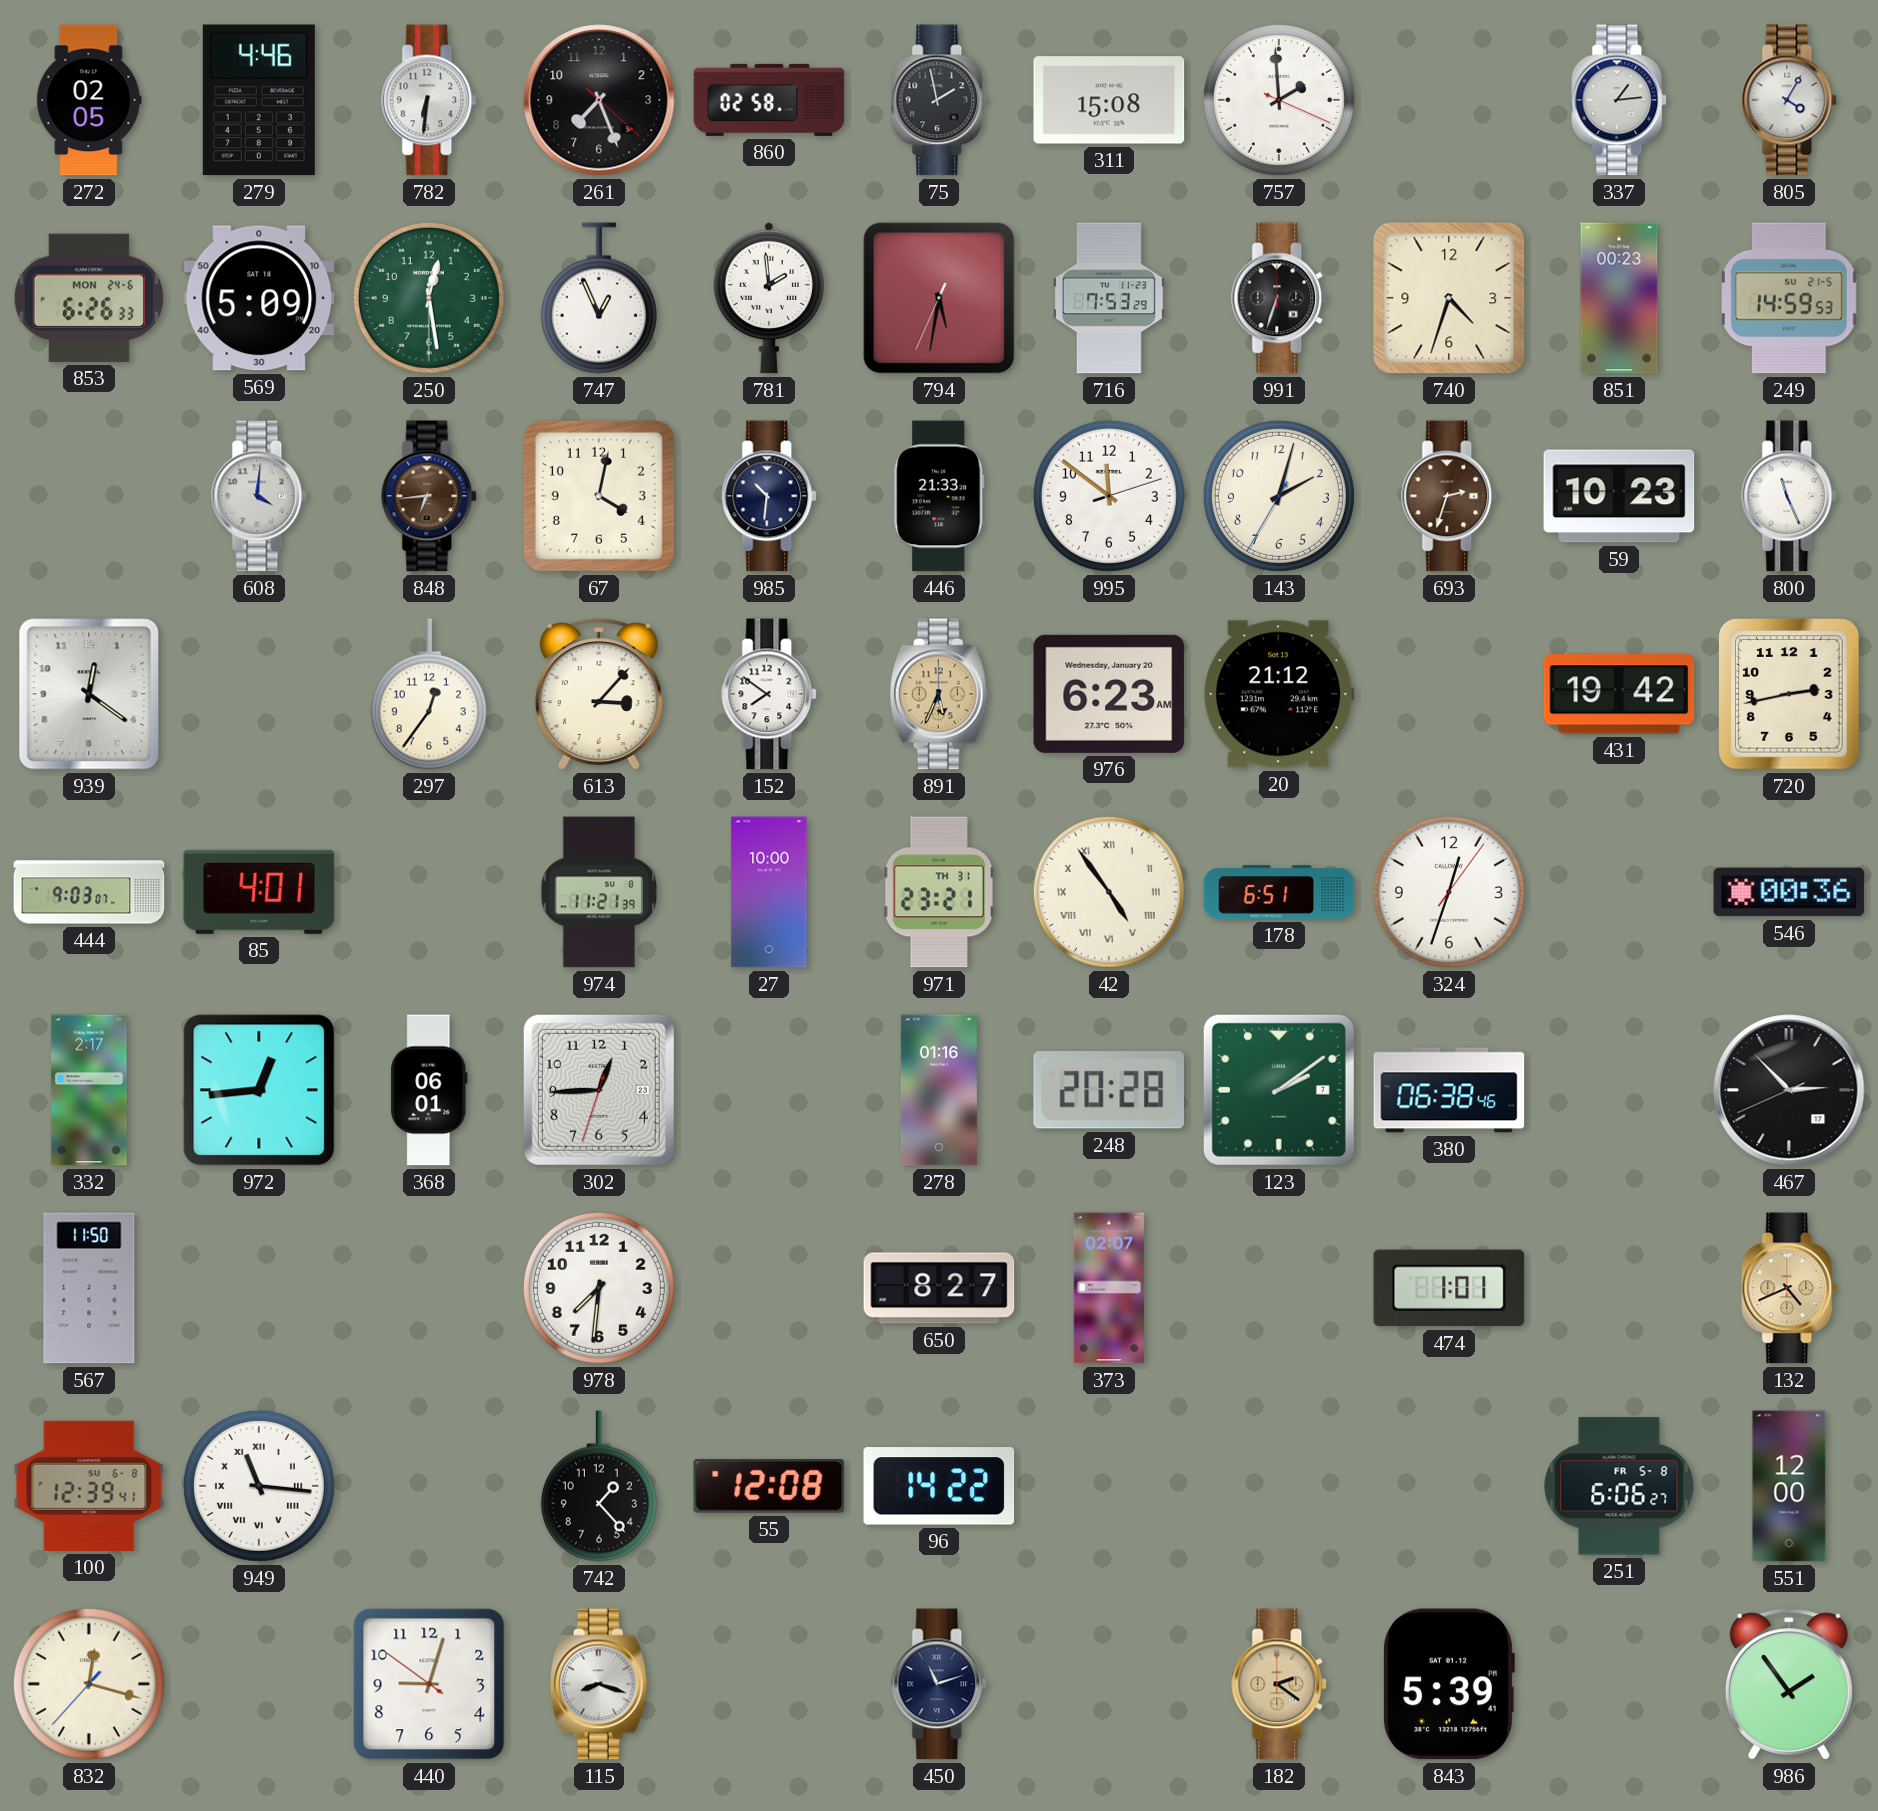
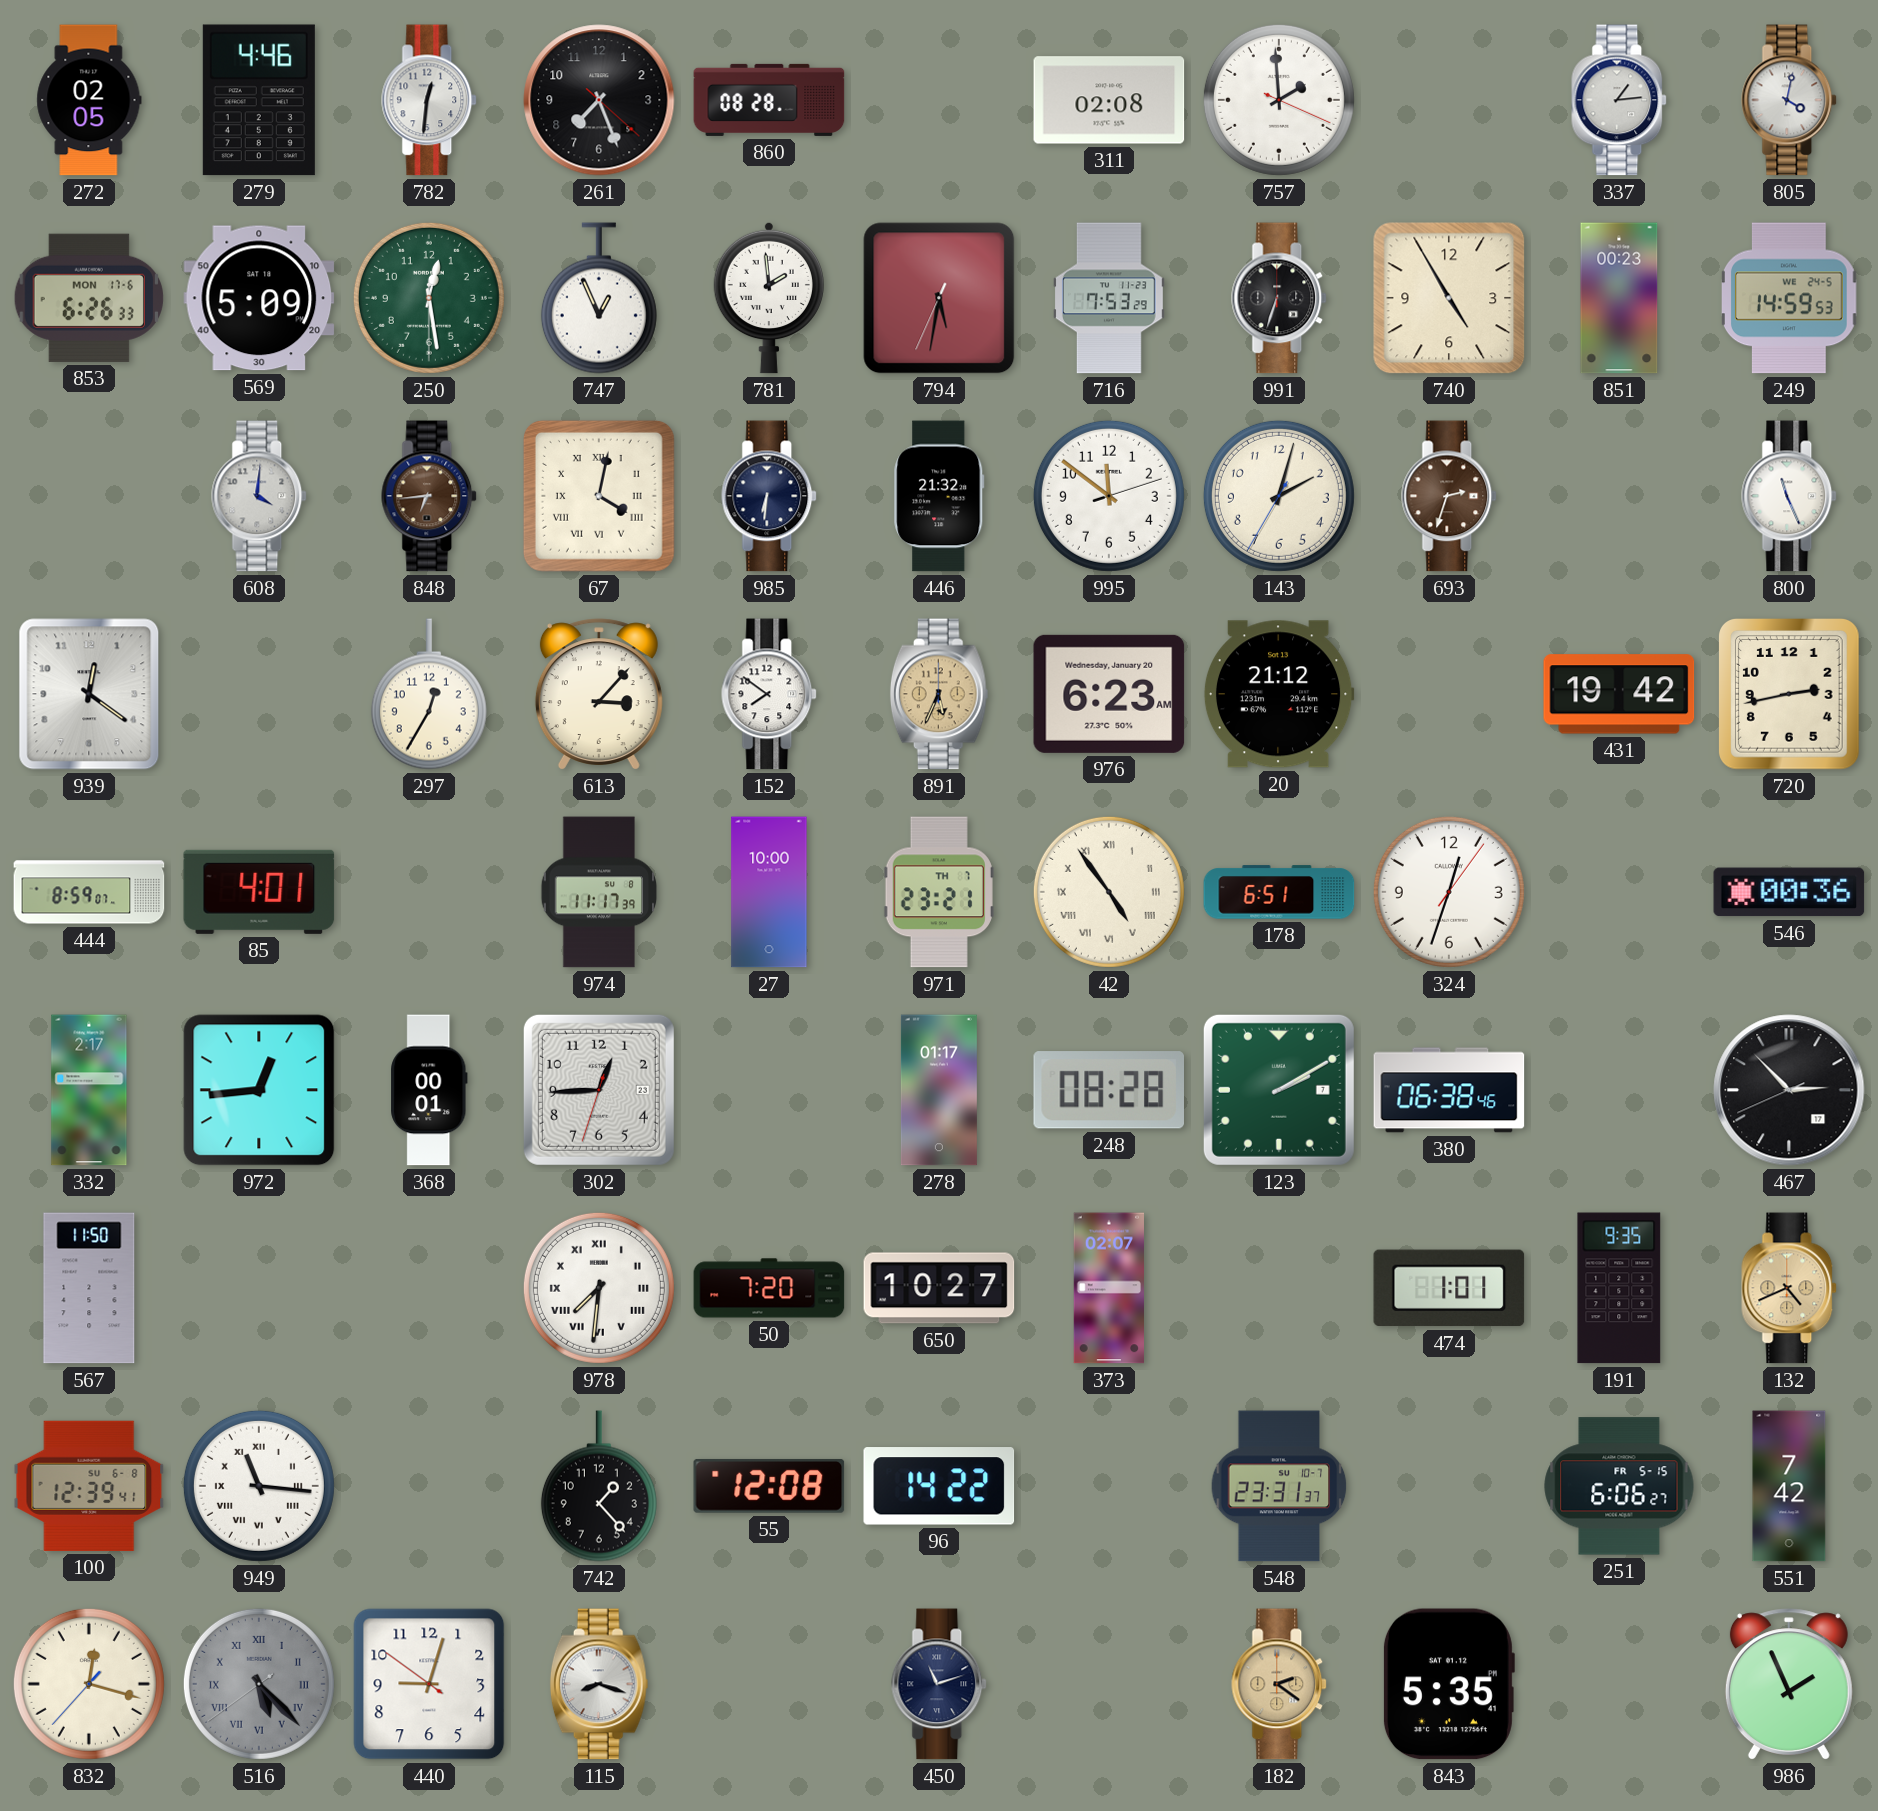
782: 6:31 -> 12:31 (430, 100)
860: 02:58 -> 08:28 (769, 100)
75: 1:58 -> none (940, 100)
311: 15:08 -> 02:08 (1109, 100)
805: 4:05 -> 4:02 (1790, 100)
853 date: MON 24-6 -> MON 17-6 (88, 298)
740: 4:33 -> 4:55 (1449, 298)
249 date: SU 21-5 -> WE 24-5 (1789, 298)
67 numerals: Arabic -> Roman (599, 496)
985: 10:31 -> 6:31 (770, 496)
446: 21:33 -> 21:32 (939, 496)
59: 10:23 -> none (1619, 496)
297: 12:36 -> 12:35 (429, 694)
444: 9:03 -> 8:59 (89, 892)
974: 11:21 -> 11:17 (599, 892)
971 date: TH 31 -> TH 7 (939, 892)
368: 06:01 -> 00:01 (429, 1090)
278: 01:16 -> 01:17 (939, 1090)
248: 20:28 -> 08:28 (1108, 1090)
123: 2:09 -> 2:10 (1279, 1090)
978 numerals: Arabic -> Roman (599, 1288)
50: none -> 7:20 (769, 1288)
650: 8:27 -> 10:27 (939, 1288)
191: none -> 9:35 (1619, 1288)
548: none -> 23:31 (1279, 1486)
251 date: FR 5-8 -> FR 5-15 (1619, 1486)
551: 12:00 -> 7:42 (1789, 1486)
516: none -> 5:22 (259, 1684)
843: 5:39 -> 5:35 (1448, 1684)
986: 1:54 -> 1:56 (1789, 1684)
